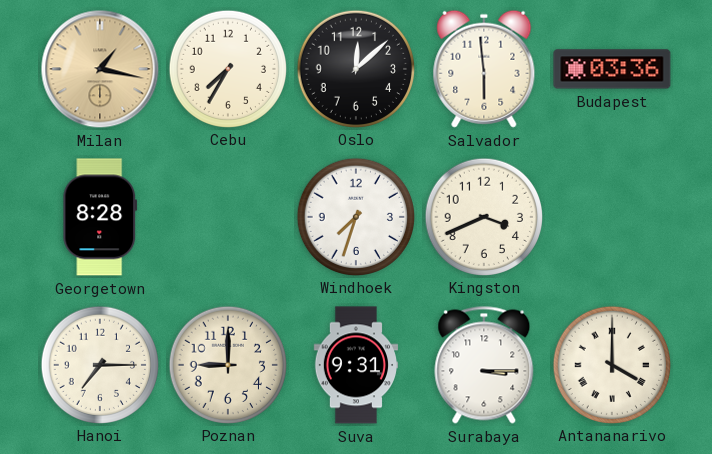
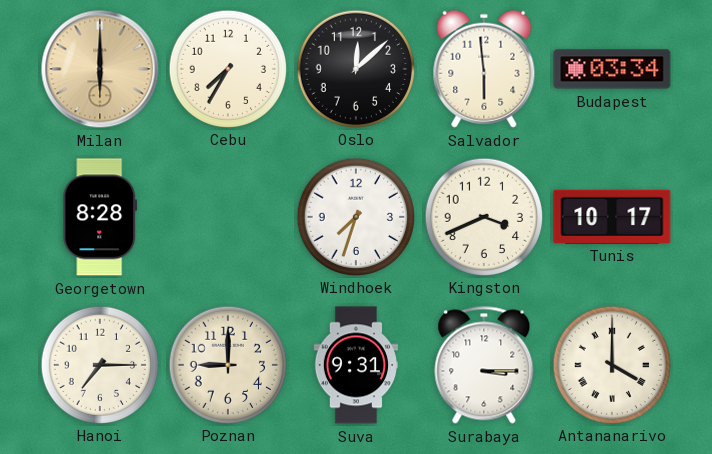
Milan: 1:17 -> 6:00 (100, 69)
Budapest: 03:36 -> 03:34 (612, 69)
Tunis: none -> 10:17 (612, 216)
